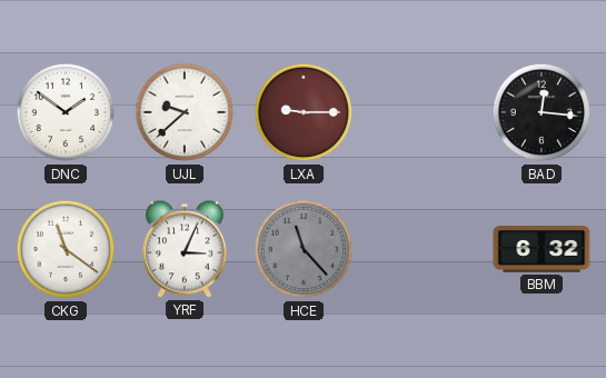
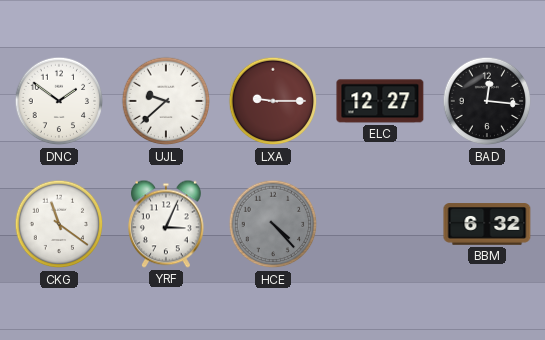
ELC: none -> 12:27 (380, 101)
HCE: 11:23 -> 4:23 (273, 224)
